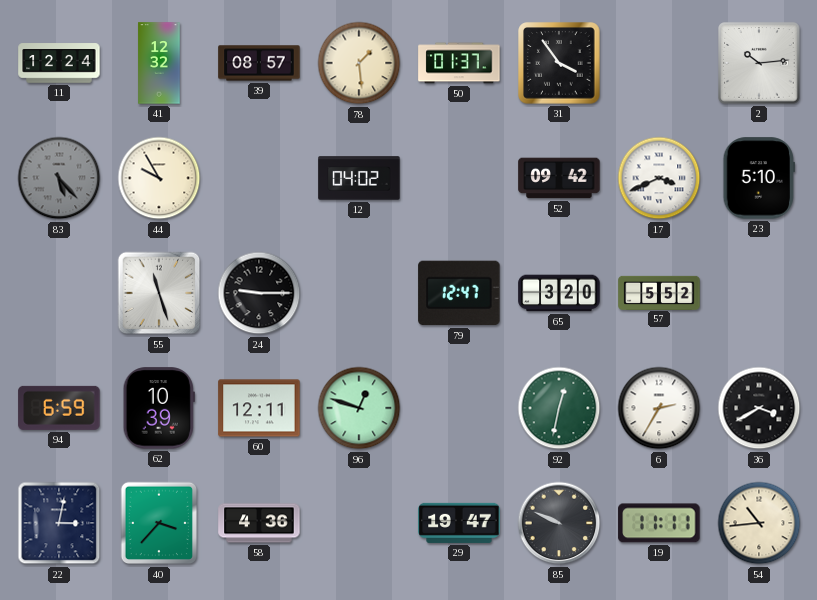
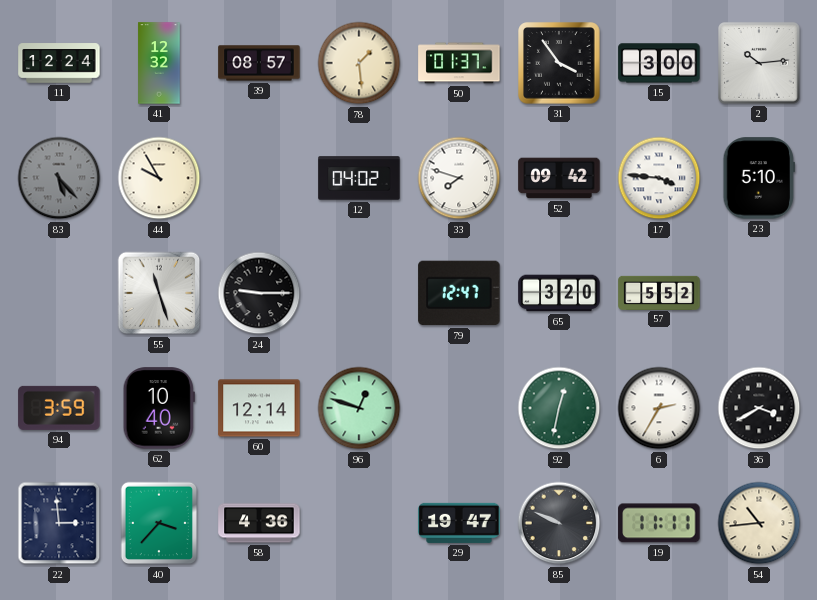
15: none -> 3:00 (659, 63)
33: none -> 7:48 (459, 178)
17: 3:41 -> 3:46 (659, 178)
94: 6:59 -> 3:59 (59, 408)
62: 10:39 -> 10:40 (159, 408)
60: 12:11 -> 12:14 (259, 408)
22: 3:02 -> 2:59 (59, 523)
